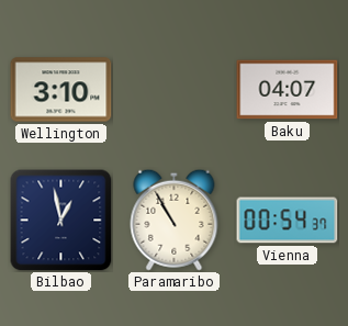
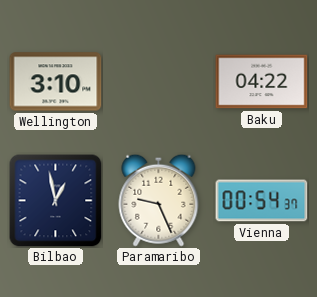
Baku: 04:07 -> 04:22 (262, 82)
Paramaribo: 10:55 -> 9:26 (159, 200)
